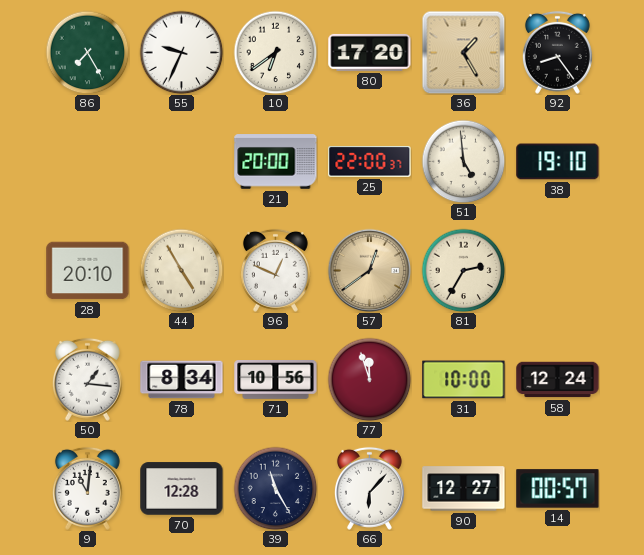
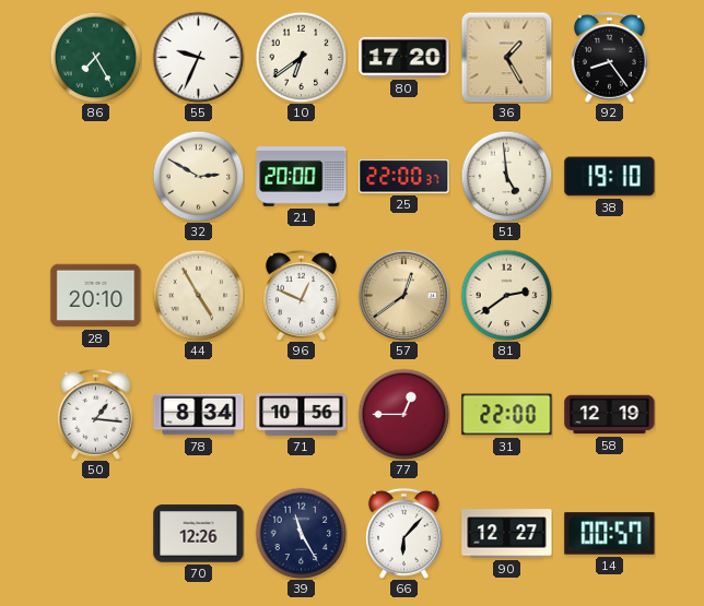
32: none -> 2:50 (198, 176)
81: 2:35 -> 2:39 (506, 295)
77: 11:57 -> 12:45 (403, 414)
31: 10:00 -> 22:00 (507, 415)
58: 12:24 -> 12:19 (610, 415)
9: 11:01 -> none (87, 488)
70: 12:28 -> 12:26 (199, 534)
